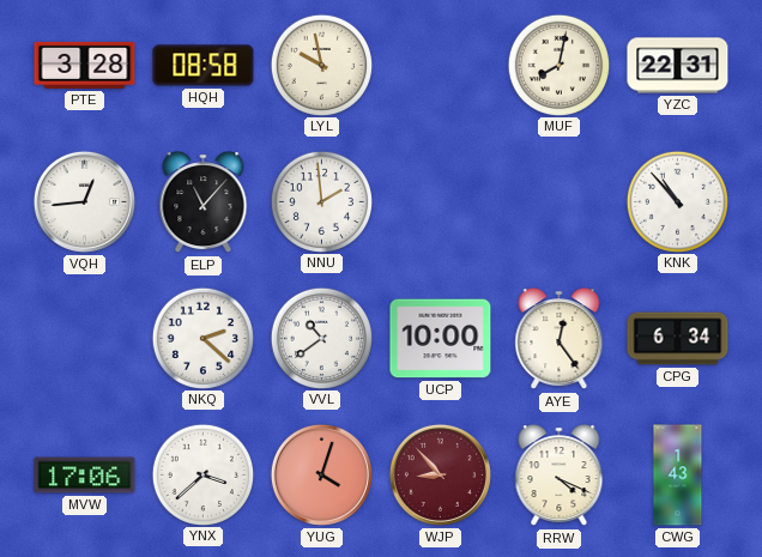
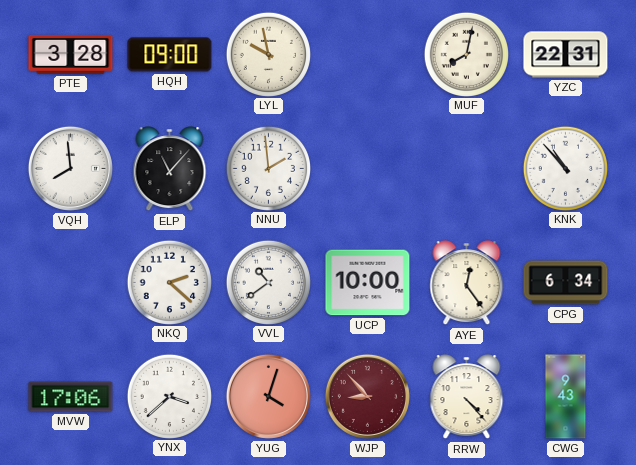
HQH: 08:58 -> 09:00 (170, 55)
VQH: 12:44 -> 7:59 (70, 168)
RRW: 4:19 -> 4:23 (467, 397)
CWG: 1:43 -> 9:43 (566, 397)
